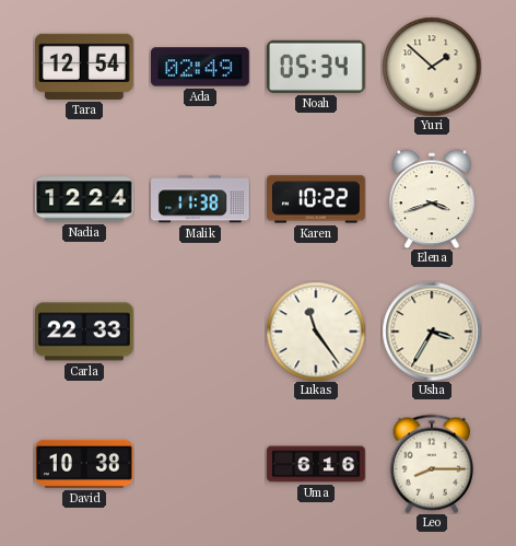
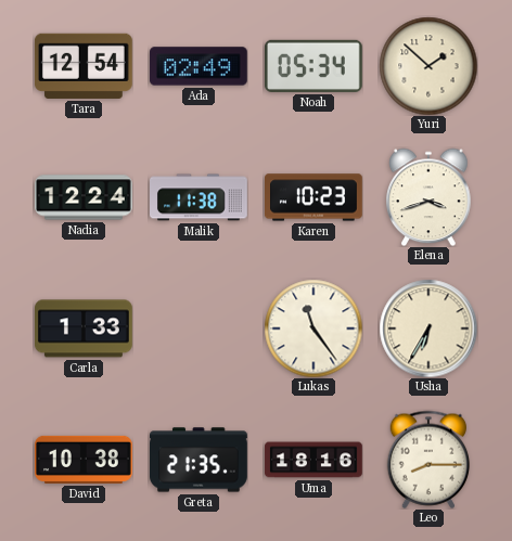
Karen: 10:22 -> 10:23 (315, 197)
Carla: 22:33 -> 1:33 (85, 329)
Usha: 3:35 -> 6:35 (428, 329)
Greta: none -> 21:35 (199, 460)
Uma: 6:16 -> 18:16 (313, 460)
